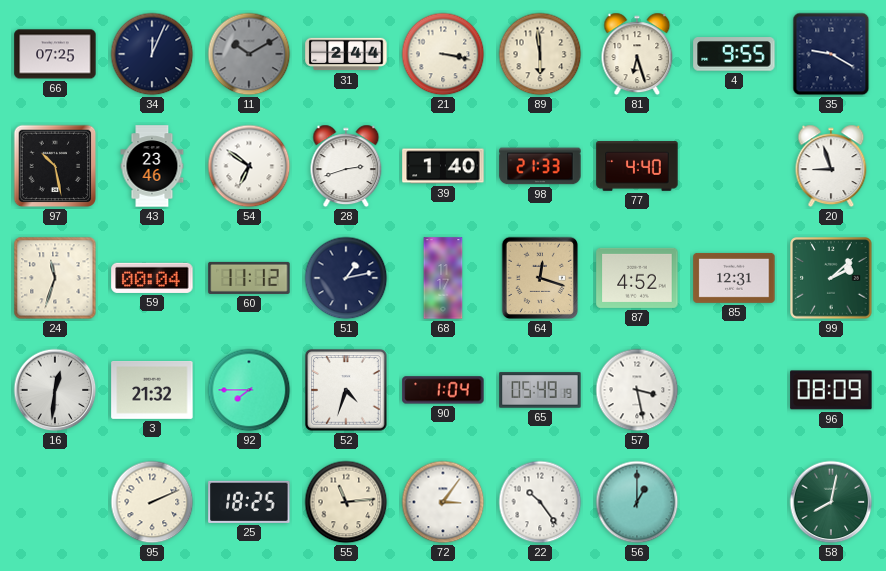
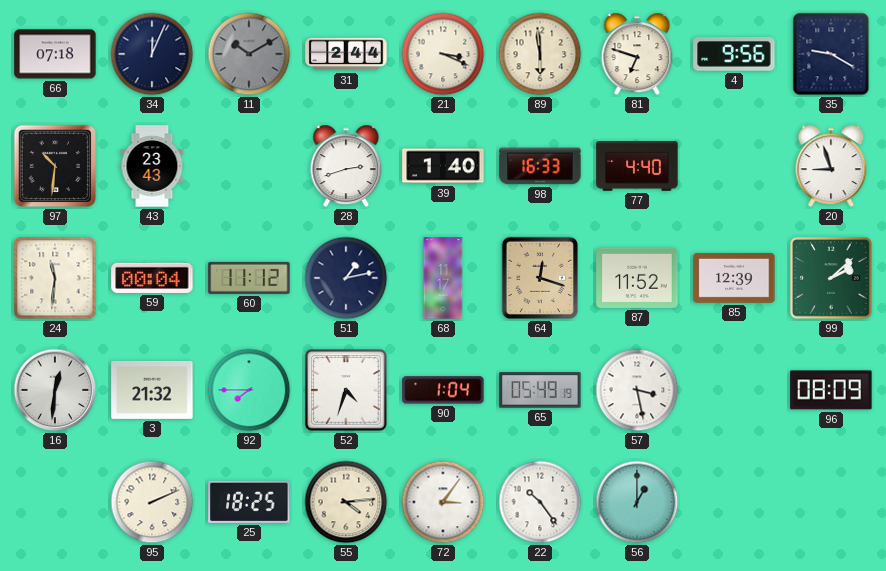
66: 07:25 -> 07:18 (55, 54)
21: 3:17 -> 3:19 (443, 54)
81: 6:27 -> 6:48 (637, 54)
4: 9:55 -> 9:56 (734, 54)
97: 10:28 -> 10:31 (55, 166)
43: 23:46 -> 23:43 (152, 166)
54: 6:51 -> none (249, 166)
98: 21:33 -> 16:33 (540, 166)
24: 11:33 -> 11:31 (55, 278)
87: 4:52 -> 11:52 (637, 278)
85: 12:31 -> 12:39 (734, 278)
55: 11:14 -> 4:14 (346, 502)
58: 8:02 -> none (831, 502)
